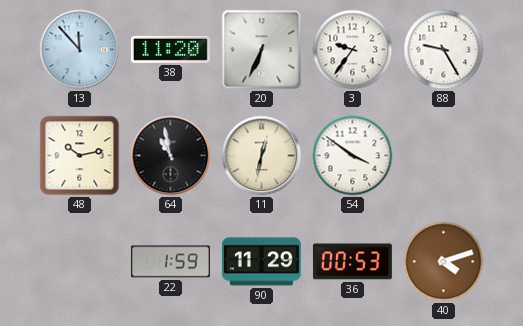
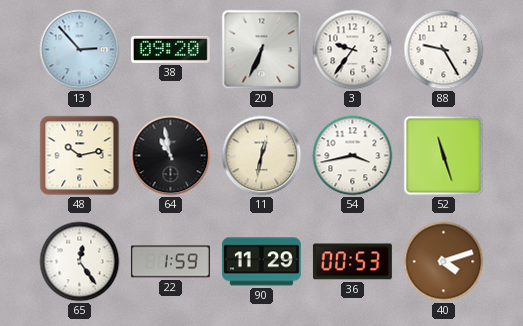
13: 11:53 -> 2:53 (80, 50)
38: 11:20 -> 09:20 (170, 49)
54: 3:51 -> 3:43 (353, 156)
52: none -> 11:27 (444, 156)
65: none -> 12:24 (80, 262)
